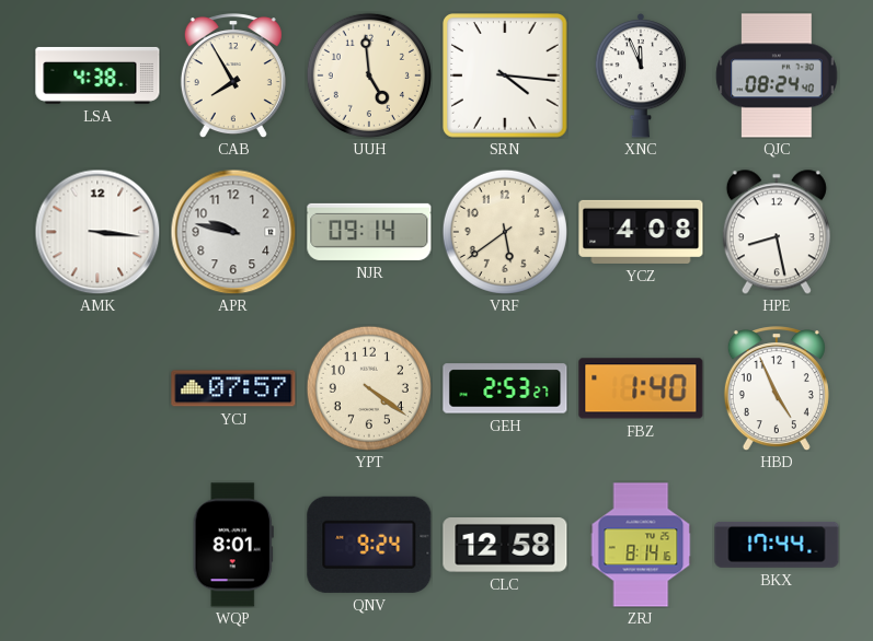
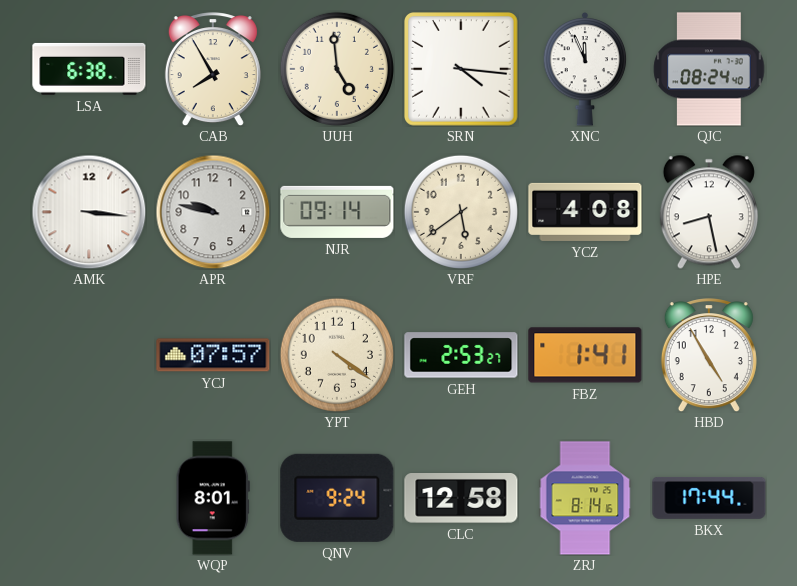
LSA: 4:38 -> 6:38 (89, 69)
FBZ: 1:40 -> 1:41 (585, 355)
HBD: 4:56 -> 4:55 (709, 355)
